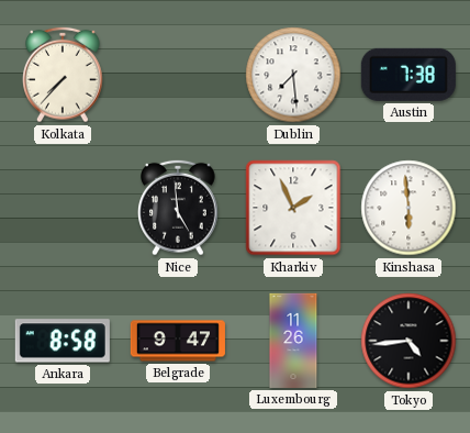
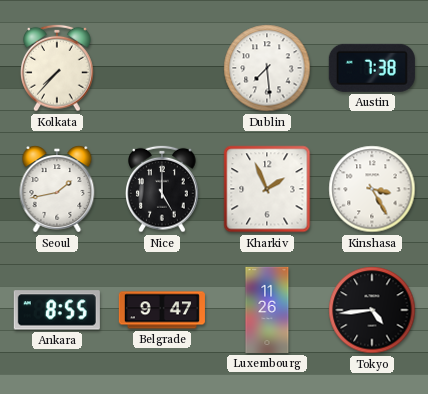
Seoul: none -> 1:43 (57, 189)
Nice: 4:59 -> 5:00 (163, 189)
Kinshasa: 5:59 -> 3:25 (372, 189)
Ankara: 8:58 -> 8:55 (57, 310)
